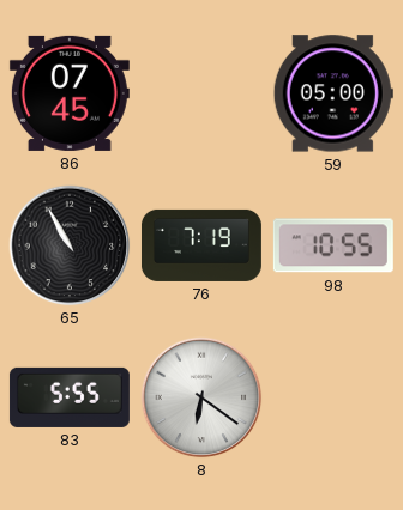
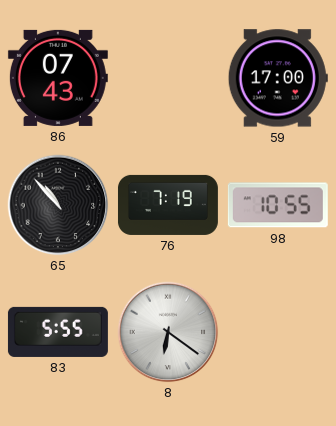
86: 07:45 -> 07:43 (58, 78)
59: 05:00 -> 17:00 (278, 78)
65: 10:55 -> 10:53 (58, 205)
